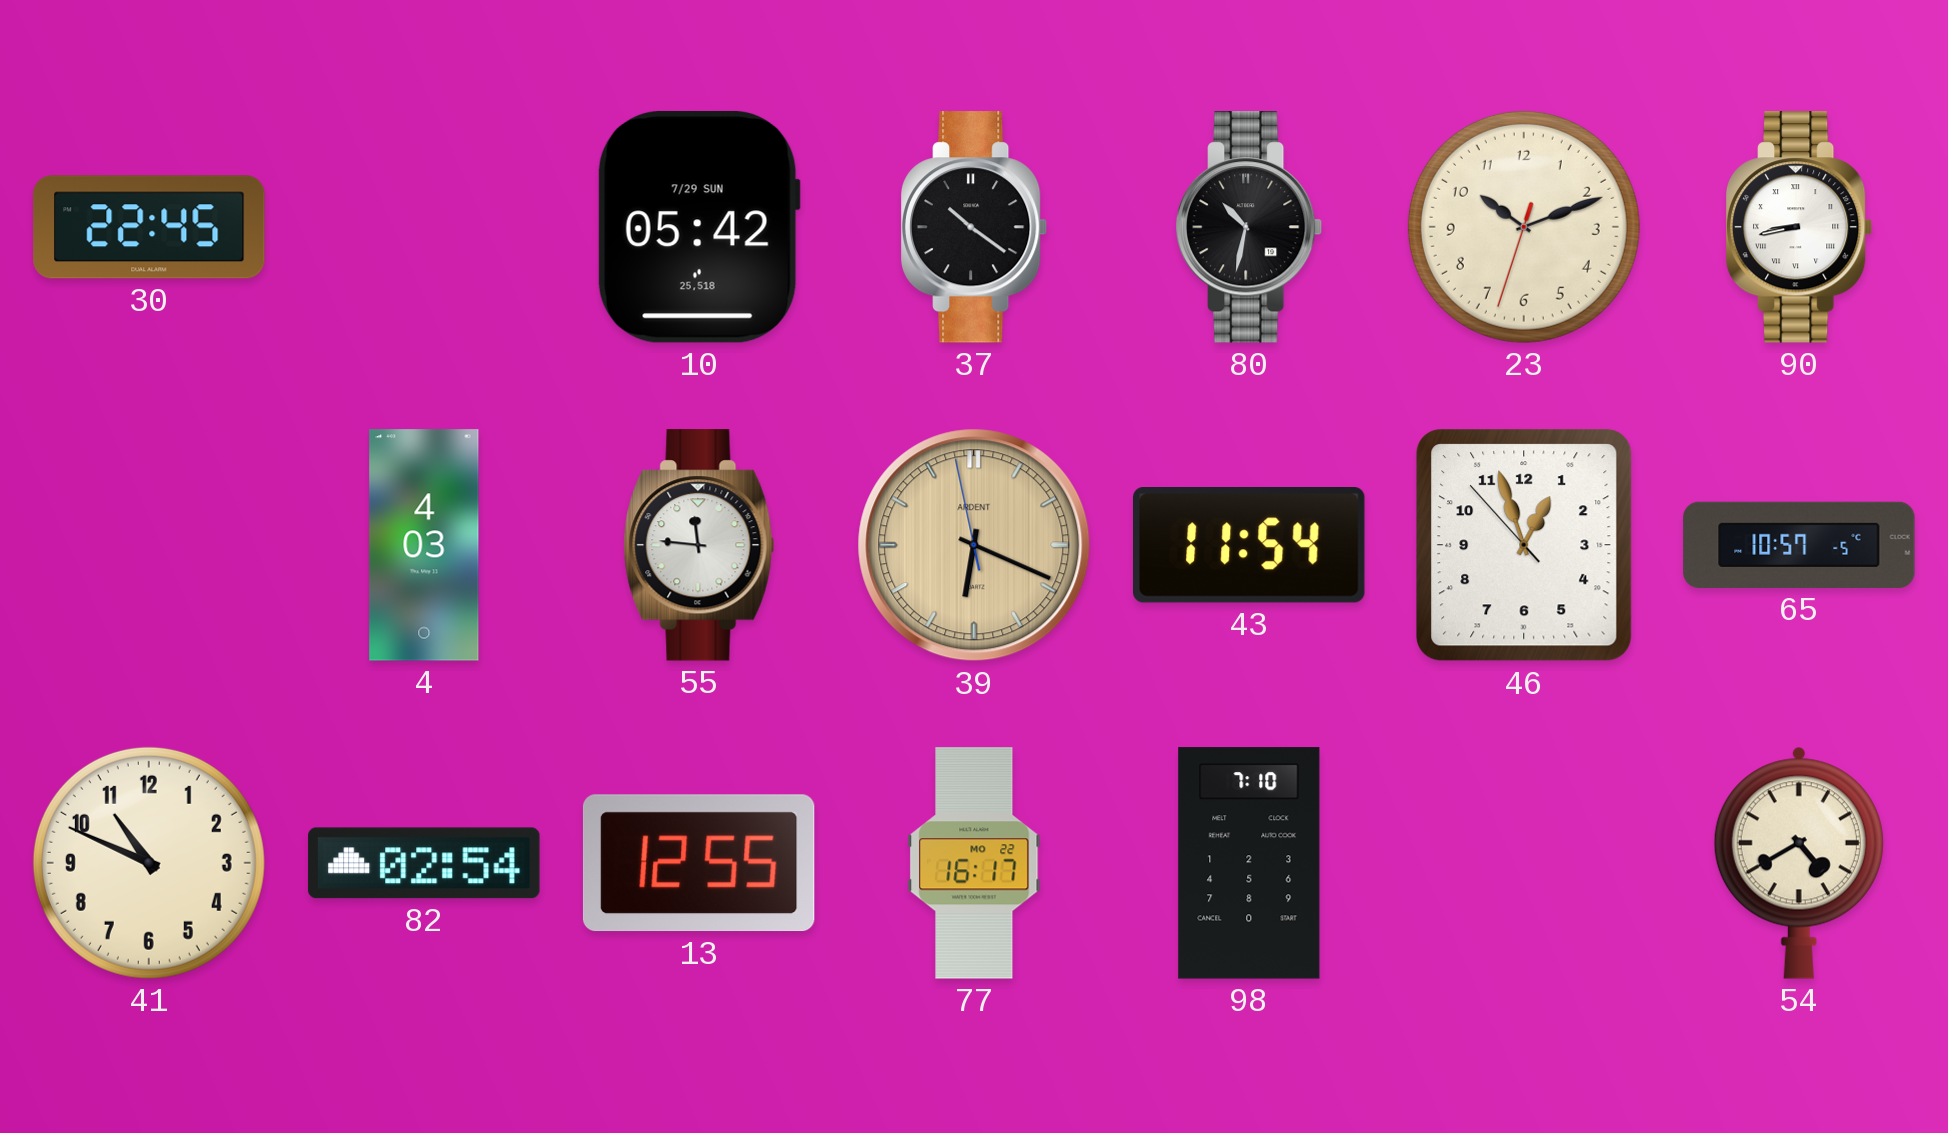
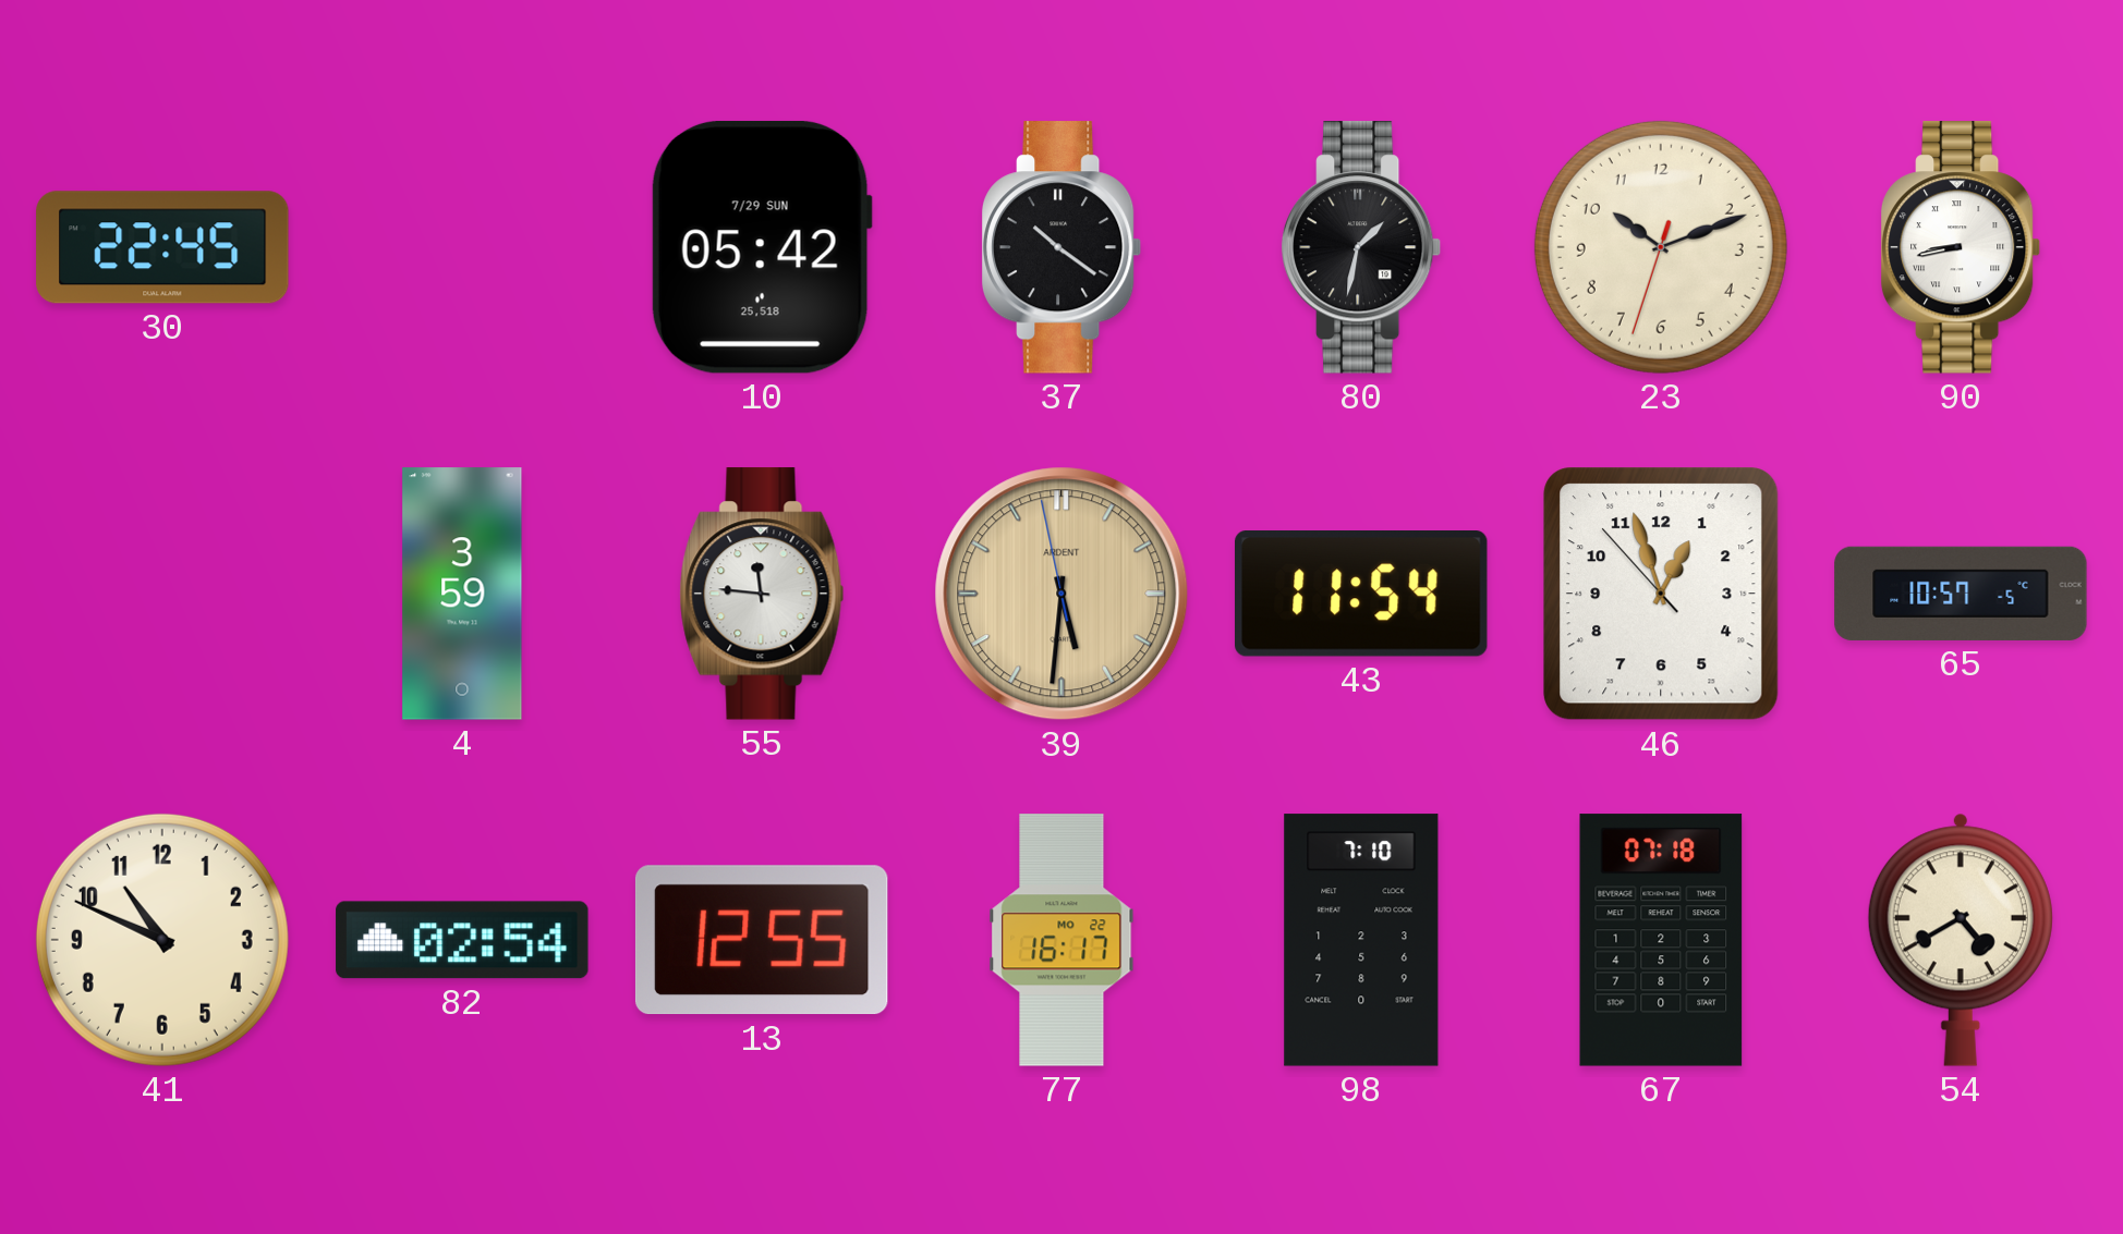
80: 10:32 -> 1:32 (1361, 247)
4: 4:03 -> 3:59 (462, 594)
39: 6:18 -> 5:30 (1061, 594)
67: none -> 07:18 (1661, 940)
